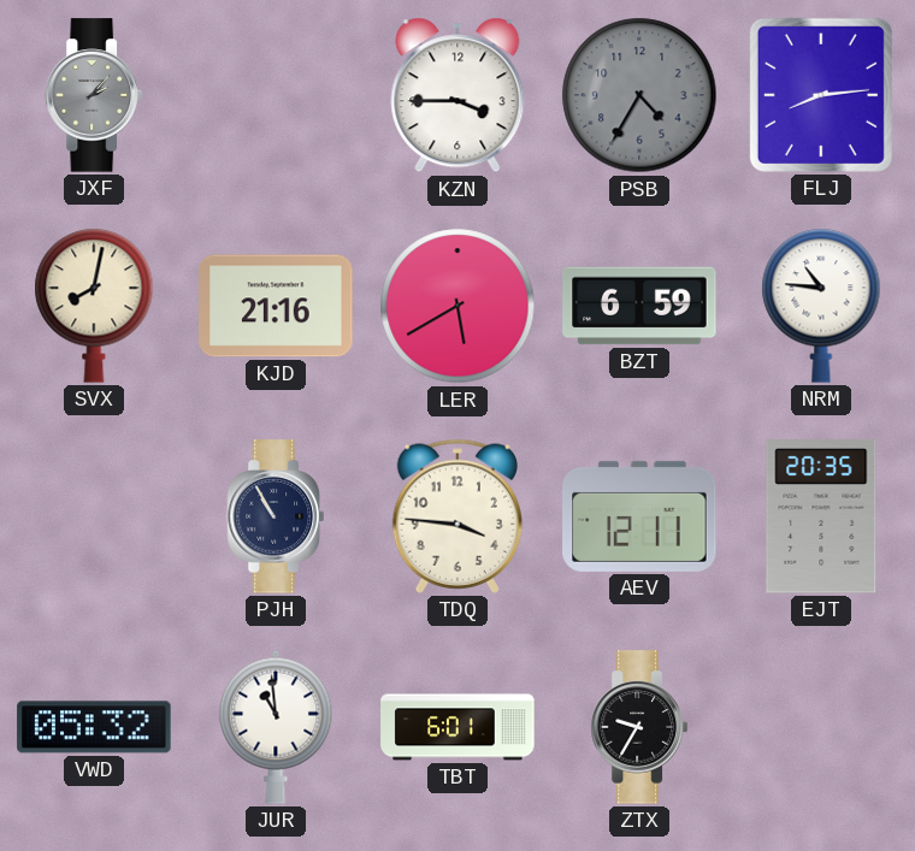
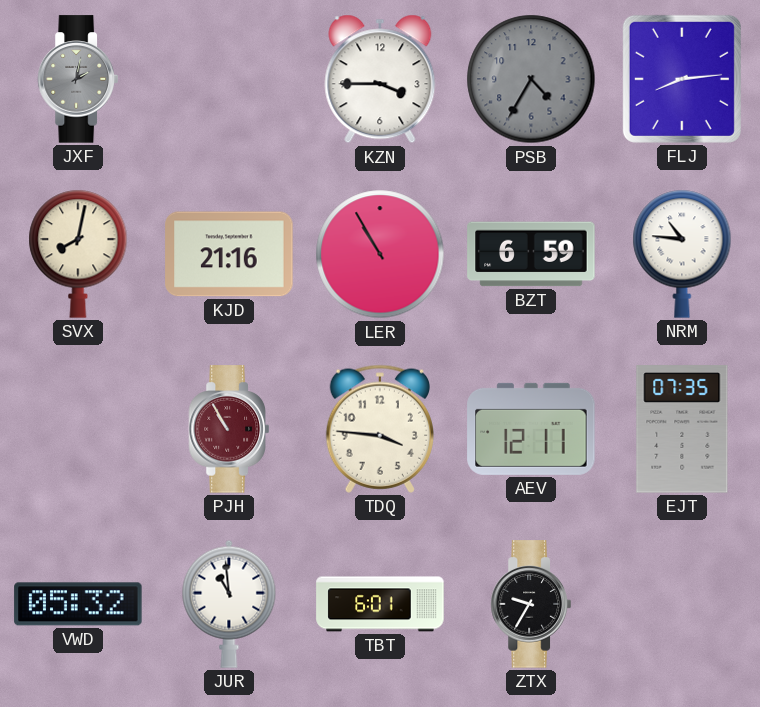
JXF: 2:07 -> 2:02 (78, 79)
LER: 5:40 -> 10:55 (380, 254)
PJH dial: navy -> burgundy (229, 429)
EJT: 20:35 -> 07:35 (682, 429)
